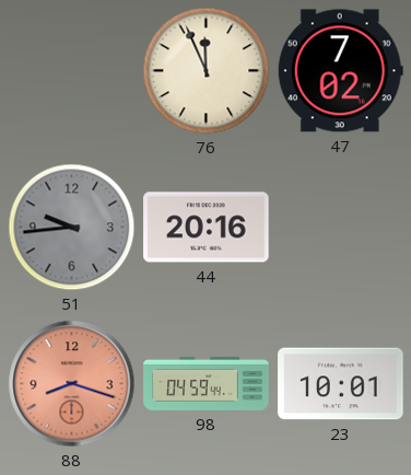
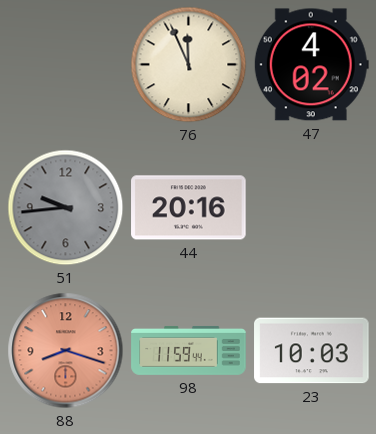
47: 7:02 -> 4:02 (311, 65)
98: 04:59 -> 11:59 (189, 350)
23: 10:01 -> 10:03 (312, 351)
